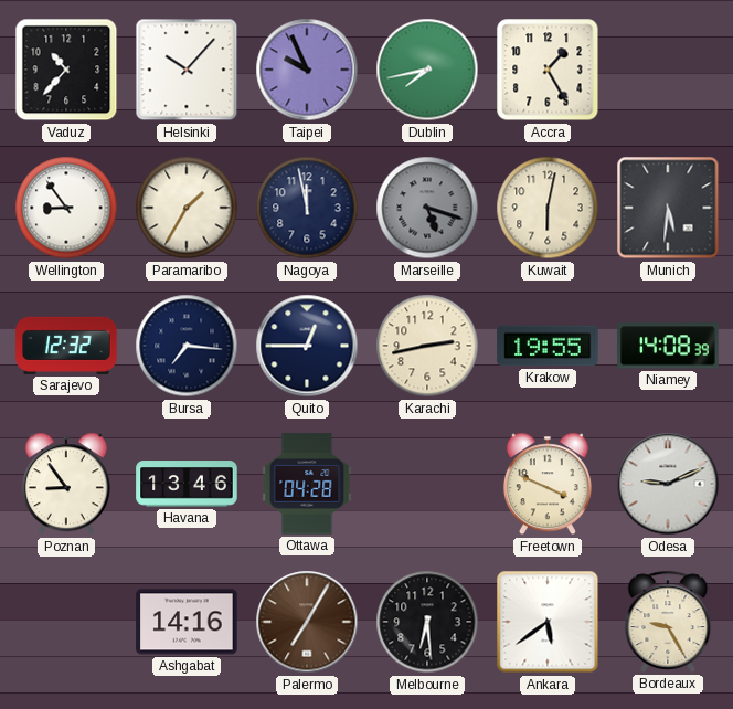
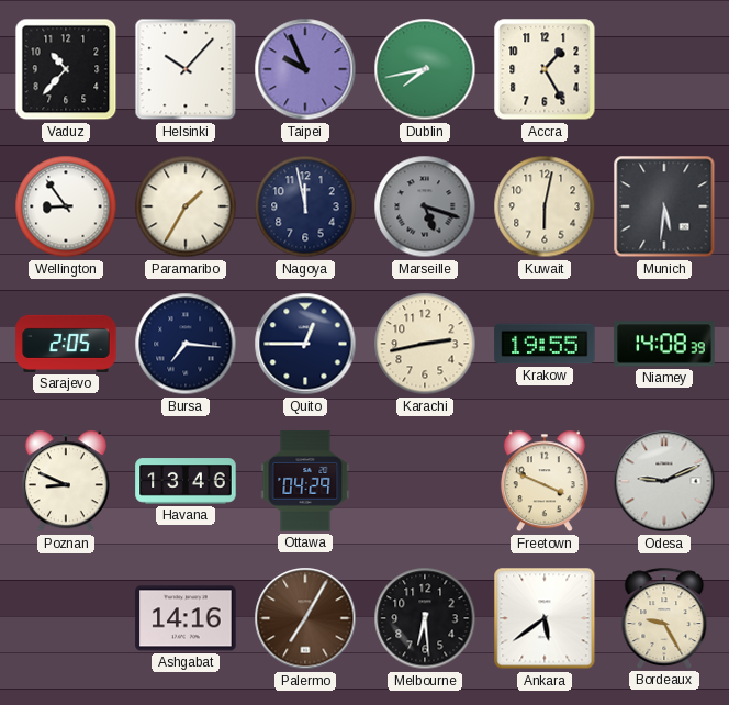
Sarajevo: 12:32 -> 2:05 (66, 344)
Poznan: 8:54 -> 8:49 (66, 481)
Ottawa: 04:28 -> 04:29 (305, 481)
